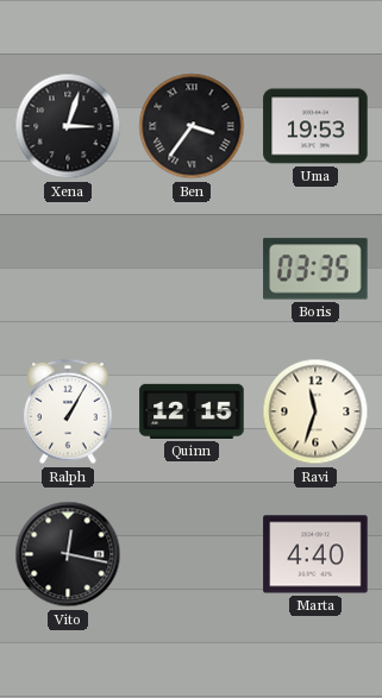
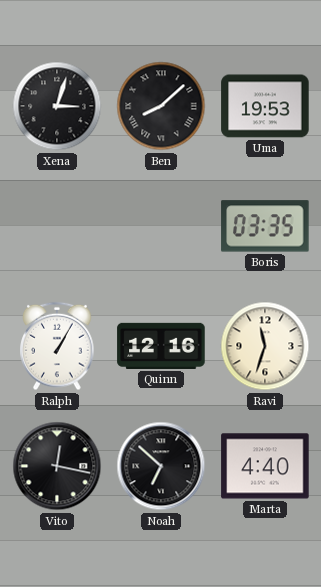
Ben: 3:36 -> 8:08 (161, 106)
Quinn: 12:15 -> 12:16 (161, 346)
Noah: none -> 6:52 (161, 466)
